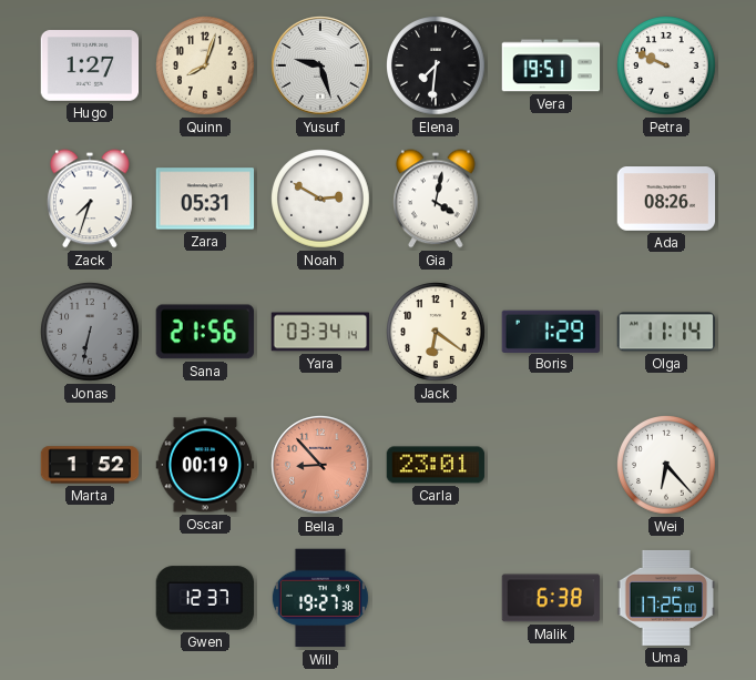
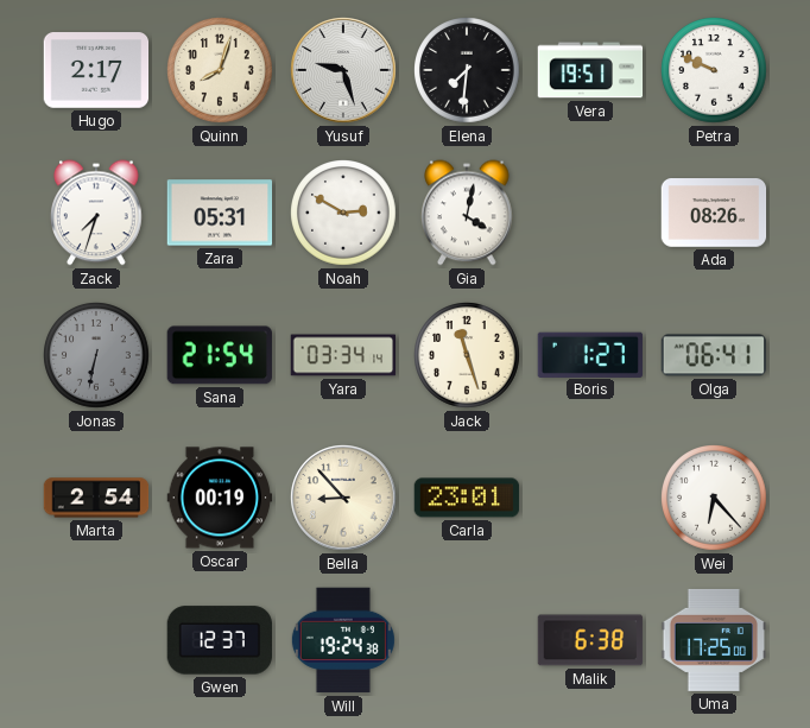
Hugo: 1:27 -> 2:17 (96, 70)
Sana: 21:56 -> 21:54 (220, 355)
Jack: 6:21 -> 11:27 (467, 355)
Boris: 1:29 -> 1:27 (589, 354)
Olga: 11:14 -> 06:41 (714, 355)
Marta: 1:52 -> 2:54 (96, 498)
Bella dial: salmon -> cream (343, 498)
Will: 19:27 -> 19:24 (343, 640)
